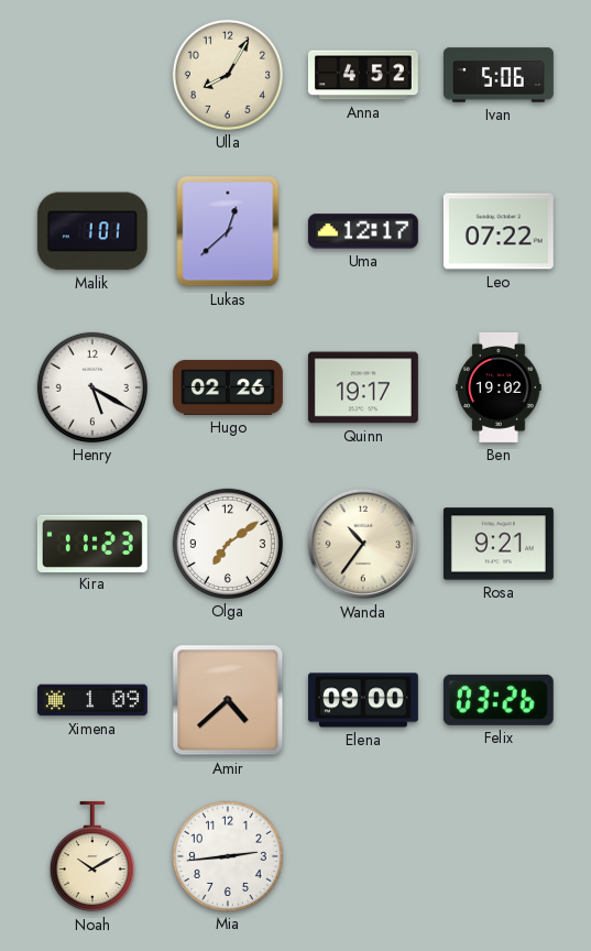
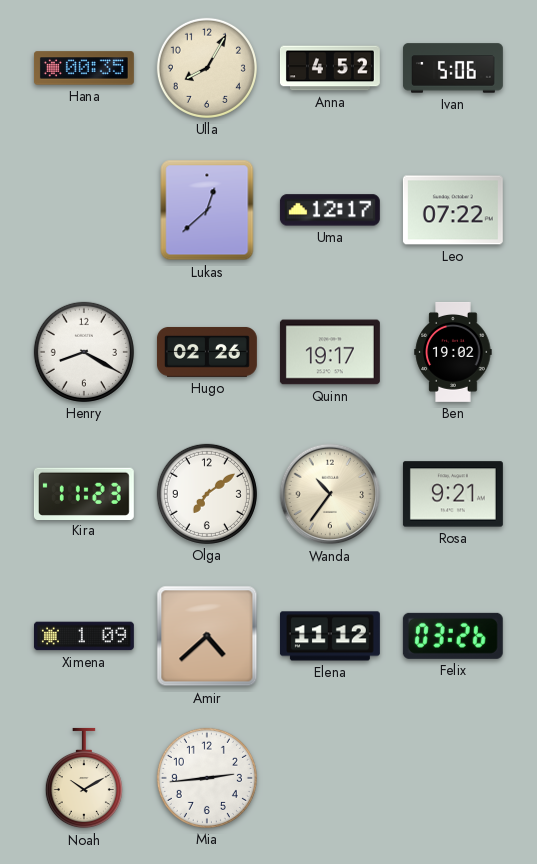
Hana: none -> 00:35 (84, 68)
Malik: 1:01 -> none (92, 231)
Henry: 5:20 -> 8:20 (84, 352)
Elena: 09:00 -> 11:12 (330, 636)
